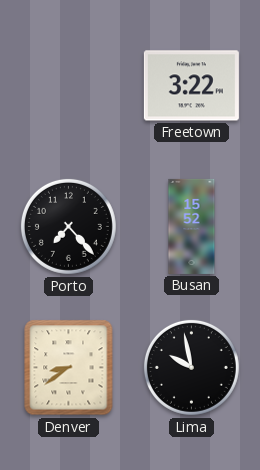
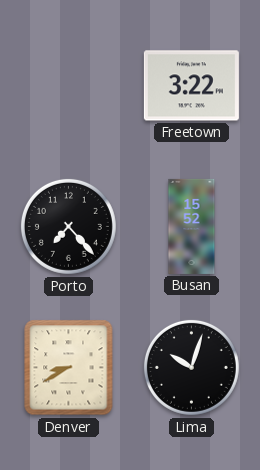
Denver: 8:39 -> 8:40 (69, 368)
Lima: 9:58 -> 10:03 (191, 367)
